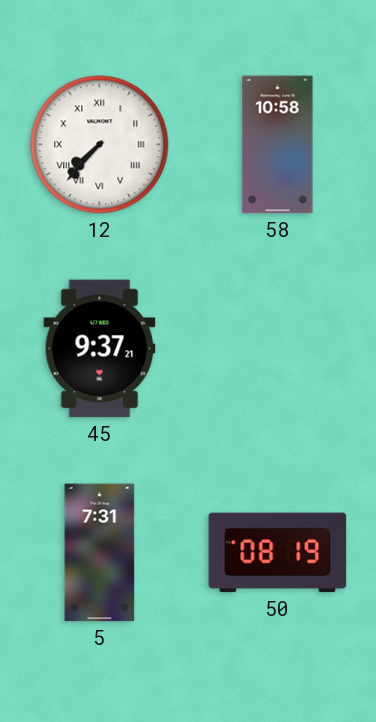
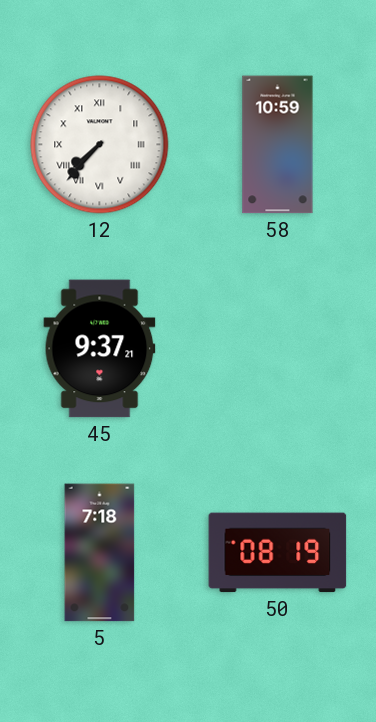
58: 10:58 -> 10:59 (278, 145)
5: 7:31 -> 7:18 (100, 553)
